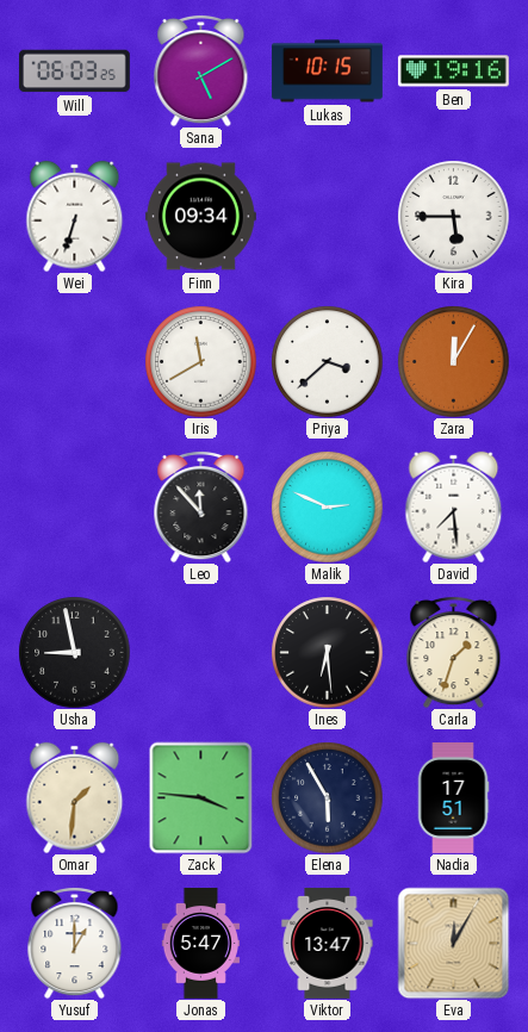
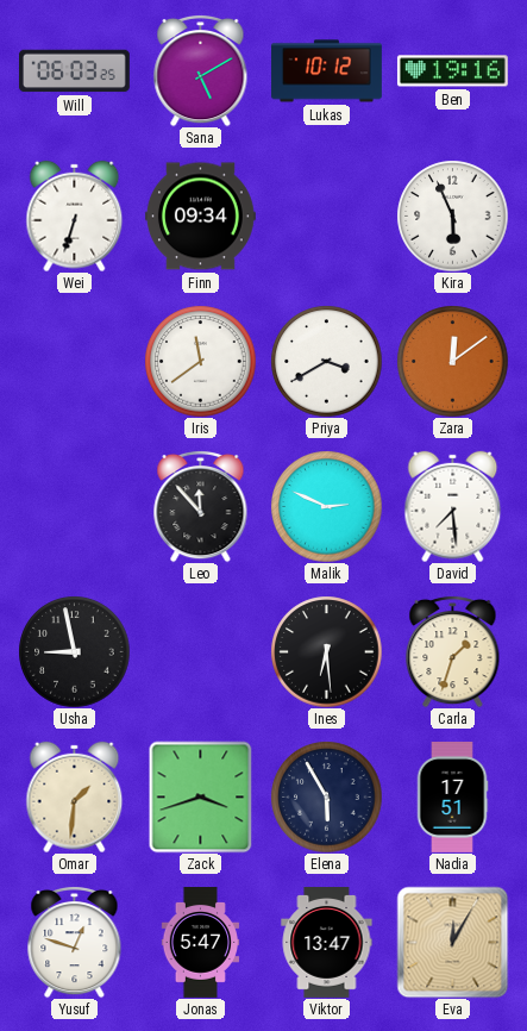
Lukas: 10:15 -> 10:12 (326, 71)
Kira: 5:45 -> 5:56 (452, 215)
Iris: 11:40 -> 11:39 (200, 361)
Priya: 3:38 -> 3:40 (326, 361)
Zara: 12:05 -> 12:09 (452, 361)
Zack: 3:46 -> 3:42 (201, 796)
Yusuf: 1:00 -> 12:48 (75, 942)
